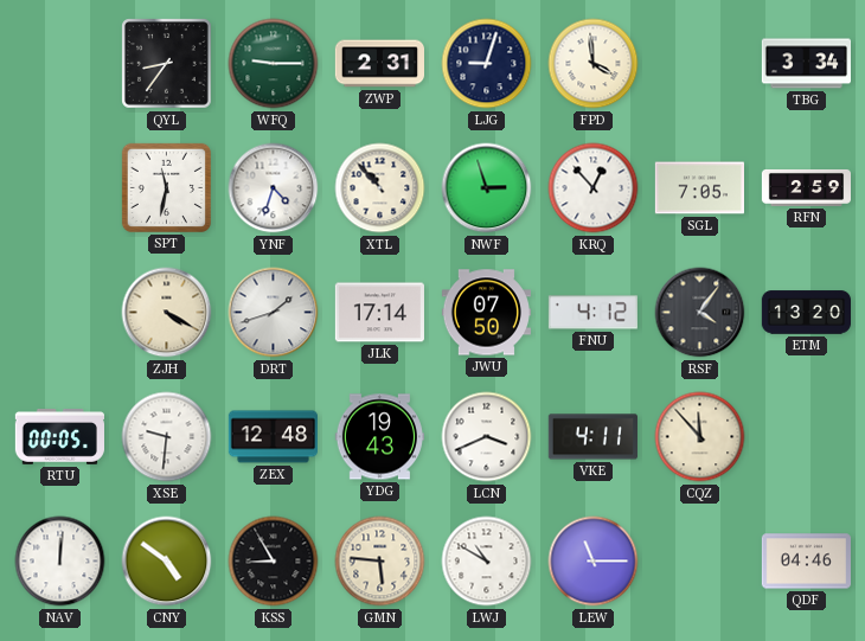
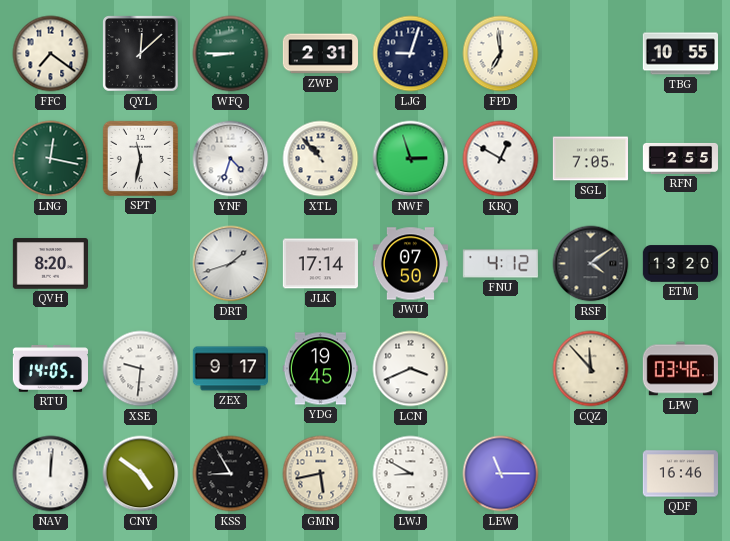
FFC: none -> 7:21 (51, 54)
QYL: 8:36 -> 12:08 (141, 54)
WFQ: 9:15 -> 8:45 (231, 54)
FPD: 3:59 -> 6:59 (501, 54)
TBG: 3:34 -> 10:55 (680, 54)
LNG: none -> 12:17 (51, 159)
KRQ: 12:53 -> 12:50 (501, 159)
RFN: 2:59 -> 2:55 (681, 158)
QVH: none -> 8:20 (50, 264)
ZJH: 4:20 -> none (167, 313)
RSF: 4:06 -> 4:09 (591, 264)
RTU: 00:05 -> 14:05 (50, 369)
ZEX: 12:48 -> 9:17 (230, 369)
YDG: 19:43 -> 19:45 (320, 369)
VKE: 4:11 -> none (592, 437)
LPW: none -> 03:46 (680, 369)
GMN: 5:46 -> 5:43 (321, 474)
LWJ: 10:50 -> 8:50 (411, 474)
QDF: 04:46 -> 16:46 (680, 474)
